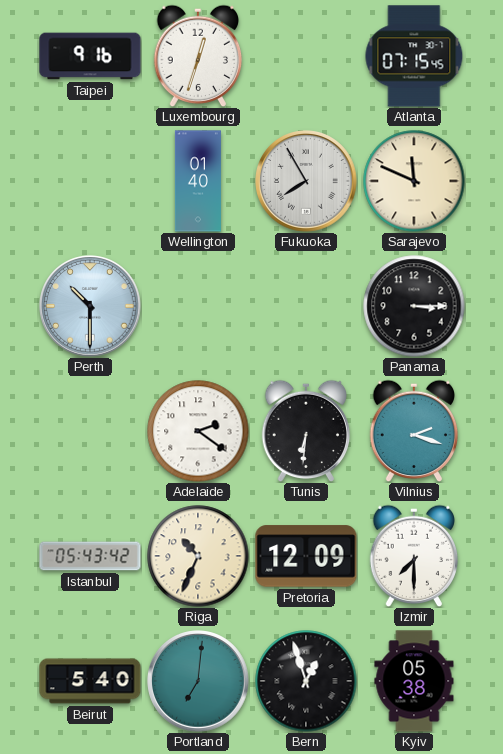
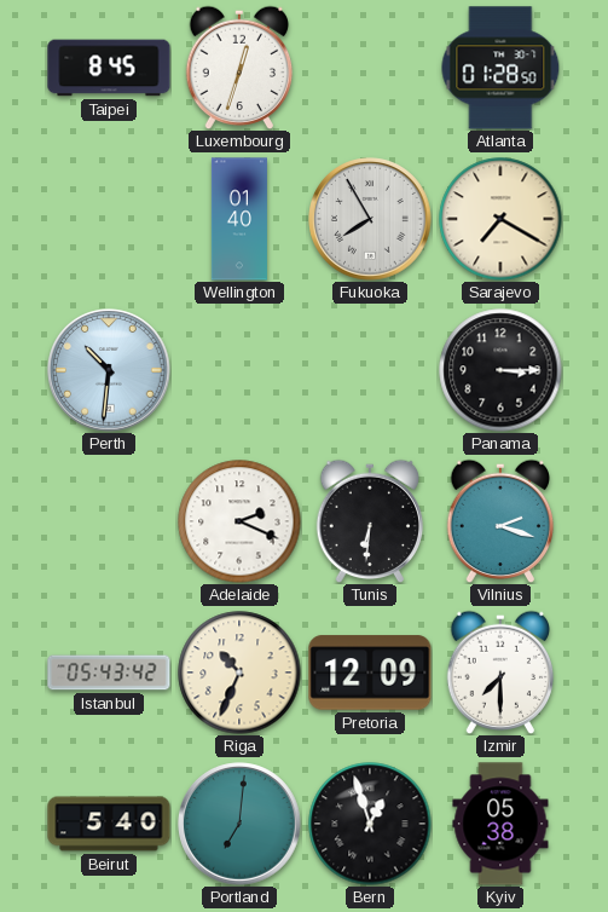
Taipei: 9:16 -> 8:45 (109, 68)
Atlanta: 07:15 -> 01:28 (500, 68)
Sarajevo: 11:49 -> 7:20 (500, 219)
Perth: 10:30 -> 10:31 (109, 370)
Adelaide: 2:21 -> 2:19 (239, 521)
